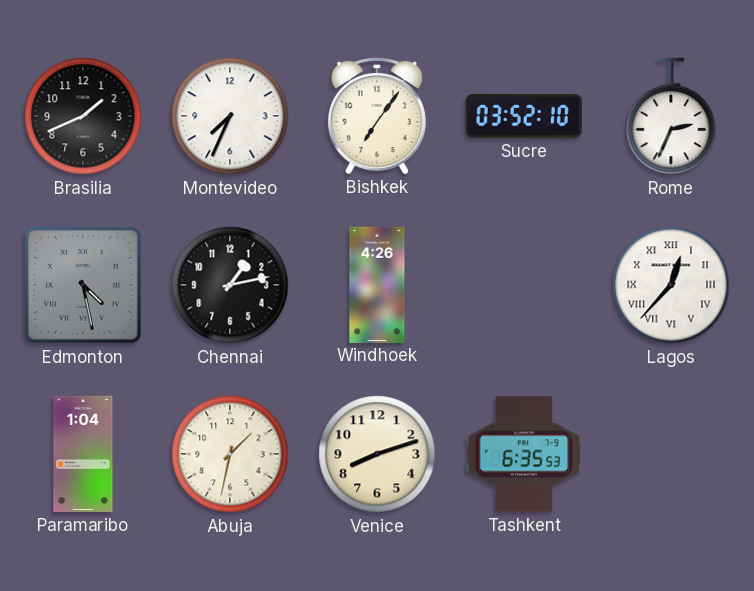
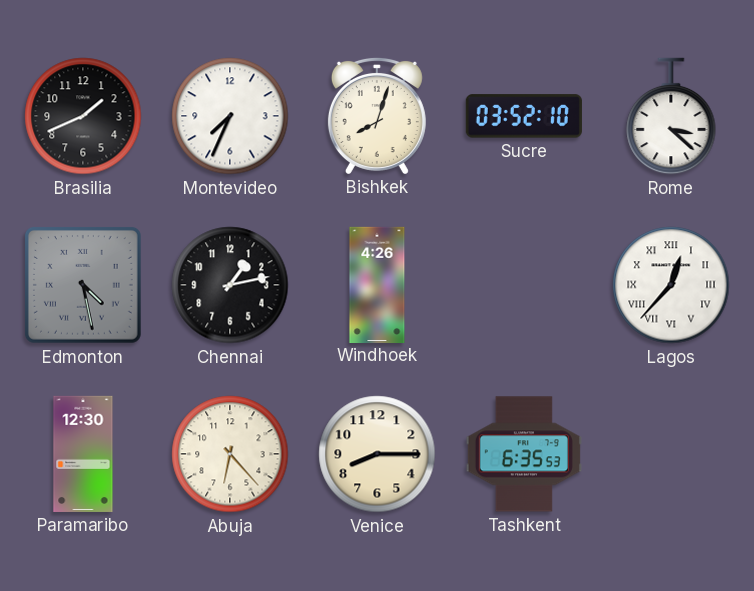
Bishkek: 7:06 -> 8:03 (377, 116)
Rome: 2:34 -> 3:22 (671, 116)
Paramaribo: 1:04 -> 12:30 (83, 454)
Abuja: 1:32 -> 6:23 (230, 454)
Venice: 8:12 -> 8:15 (377, 454)
